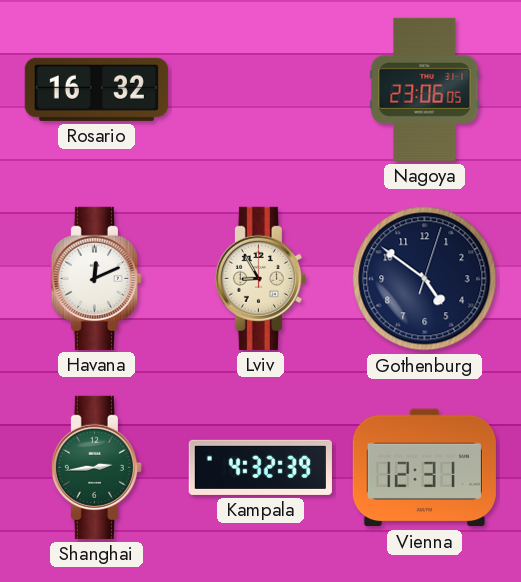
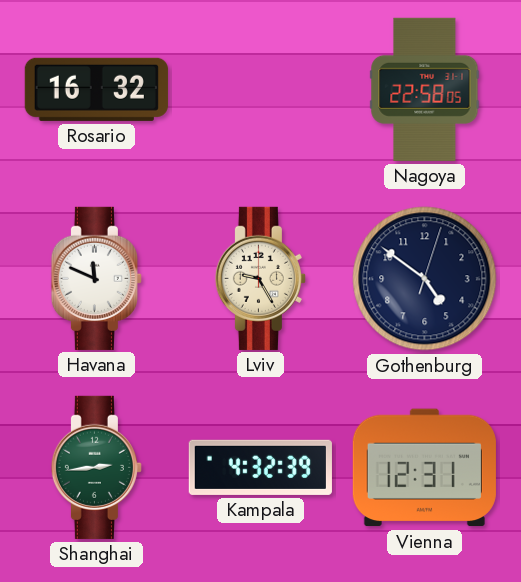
Nagoya: 23:06 -> 22:58 (425, 89)
Havana: 12:11 -> 11:49 (96, 278)
Lviv: 8:55 -> 9:25 (260, 278)
